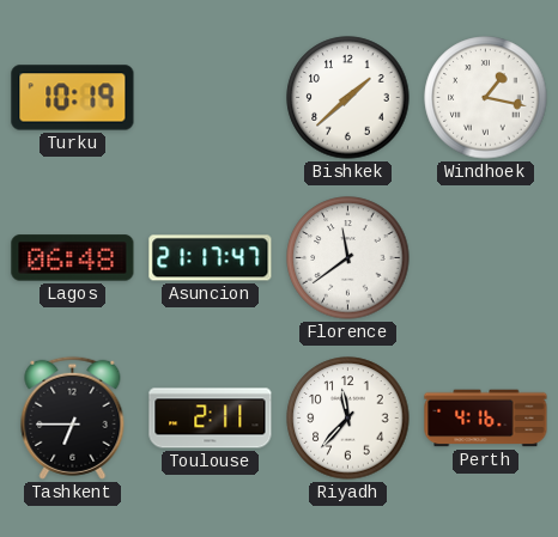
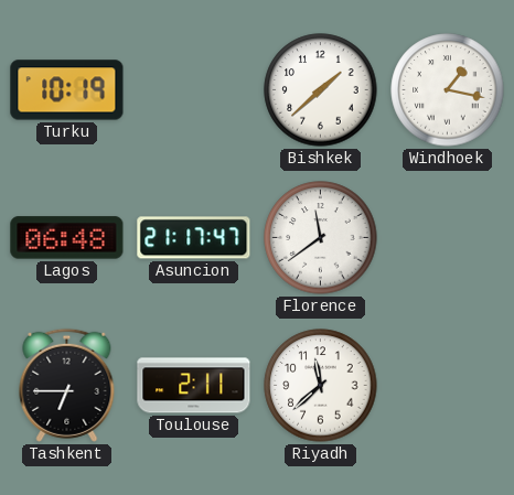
Riyadh: 11:37 -> 11:38 (321, 386)
Perth: 4:16 -> none (486, 419)
